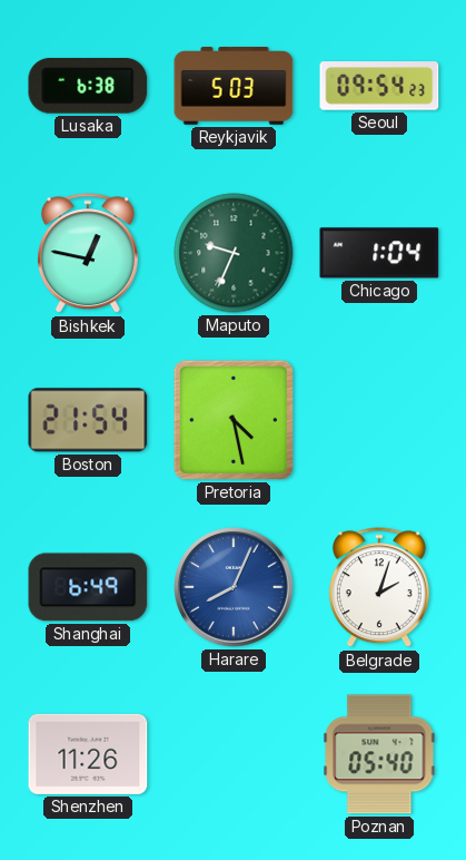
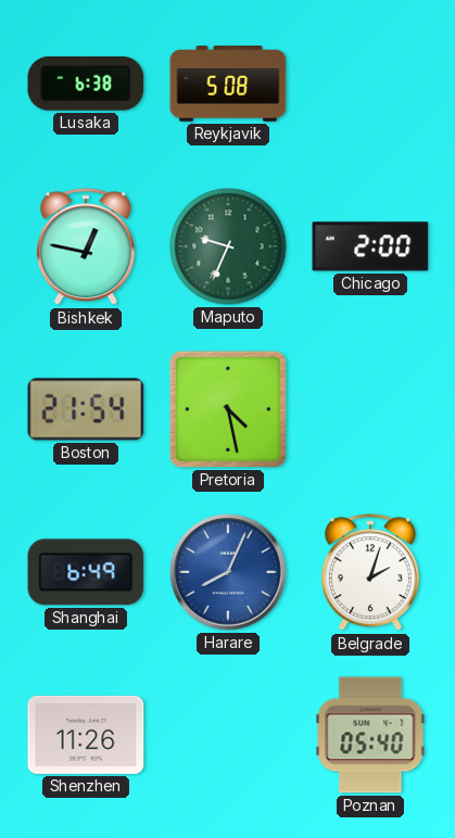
Reykjavik: 5:03 -> 5:08 (228, 85)
Seoul: 09:54 -> none (379, 86)
Chicago: 1:04 -> 2:00 (370, 246)
